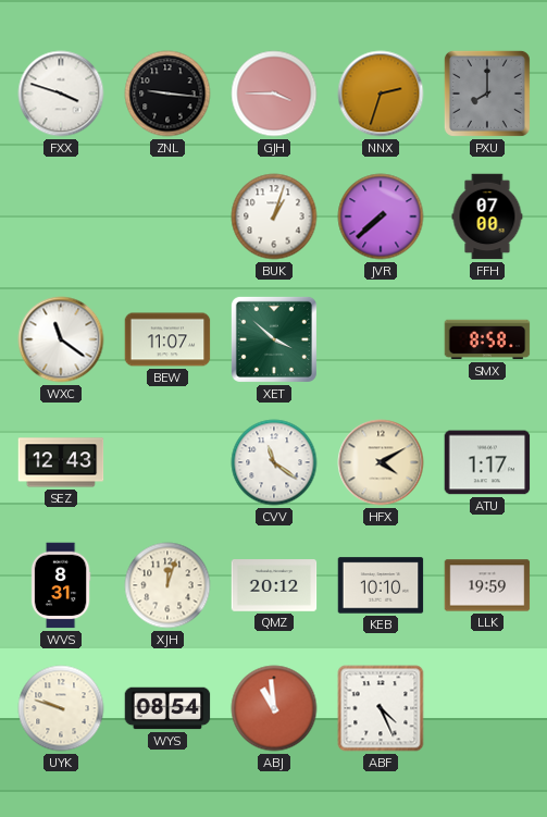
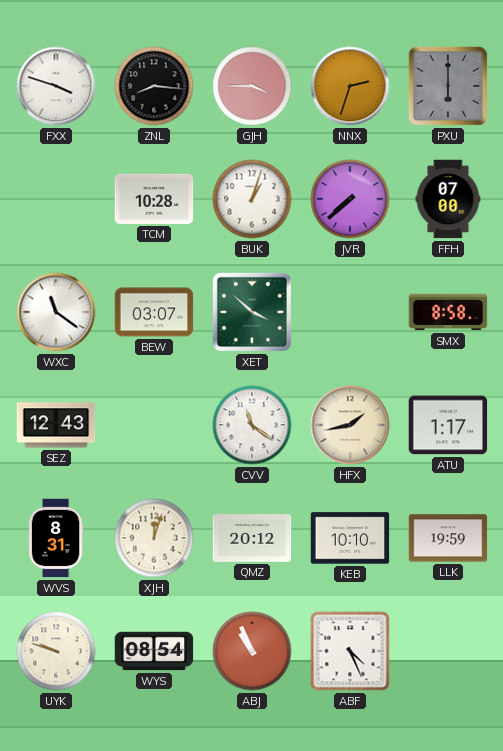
ZNL: 9:16 -> 8:16 (154, 86)
PXU: 8:00 -> 6:00 (448, 86)
TCM: none -> 10:28 (154, 199)
BEW: 11:07 -> 03:07 (154, 312)
HFX: 4:10 -> 1:43 (350, 425)
ABJ: 10:59 -> 10:56 (252, 651)
